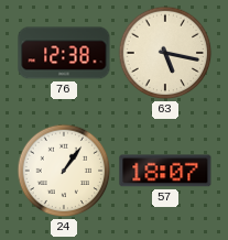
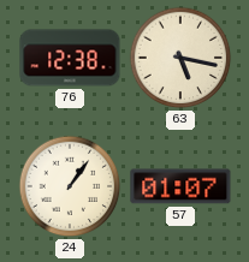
57: 18:07 -> 01:07 (180, 186)
